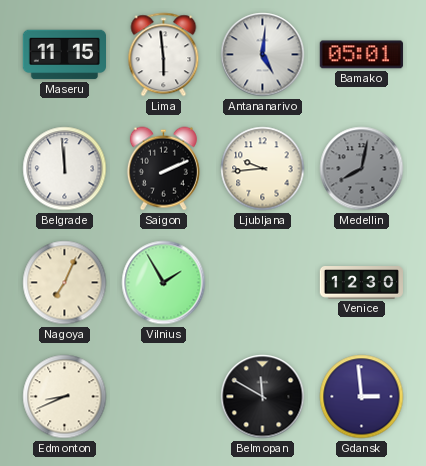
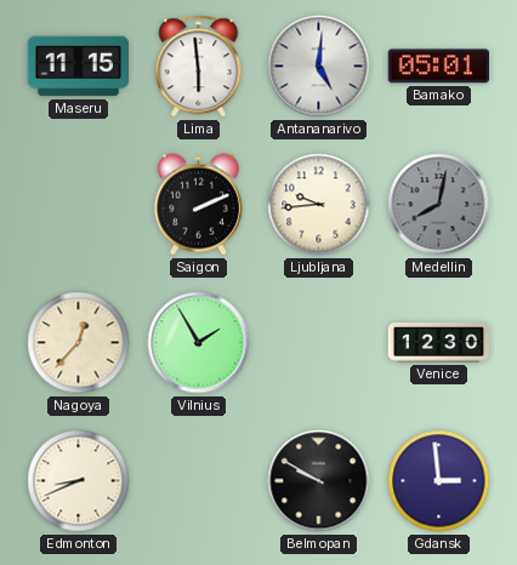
Belgrade: 11:59 -> none (65, 169)
Nagoya: 7:04 -> 12:37 (79, 343)
Belmopan: 11:50 -> 9:50 (319, 481)
